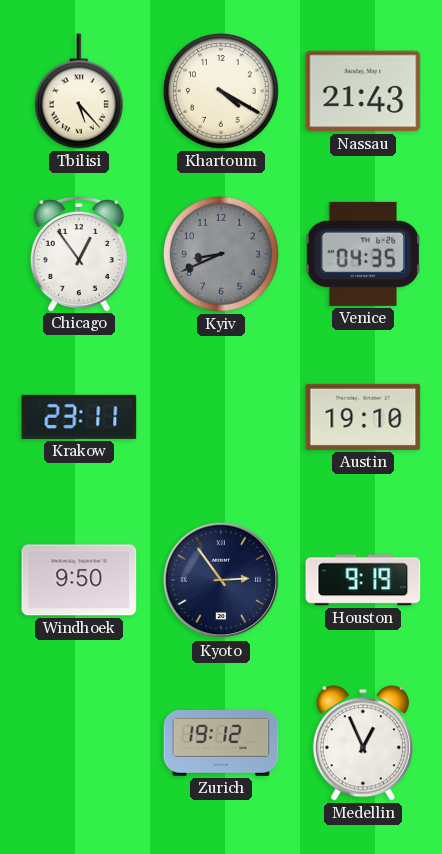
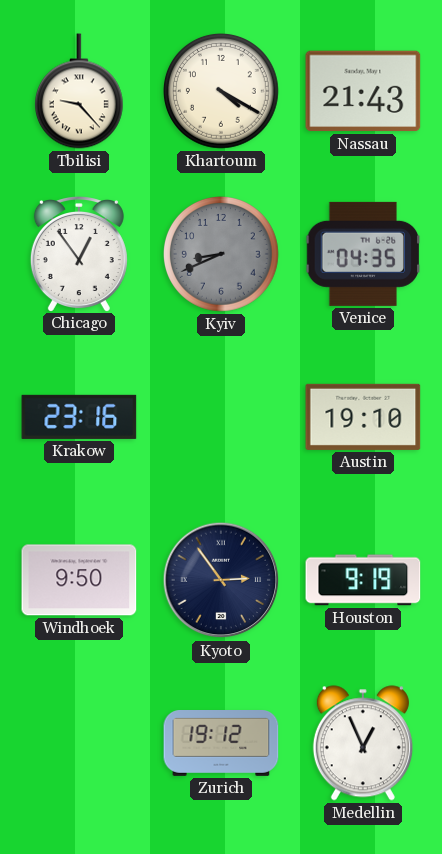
Tbilisi: 5:23 -> 9:23 (79, 91)
Krakow: 23:11 -> 23:16 (79, 417)
